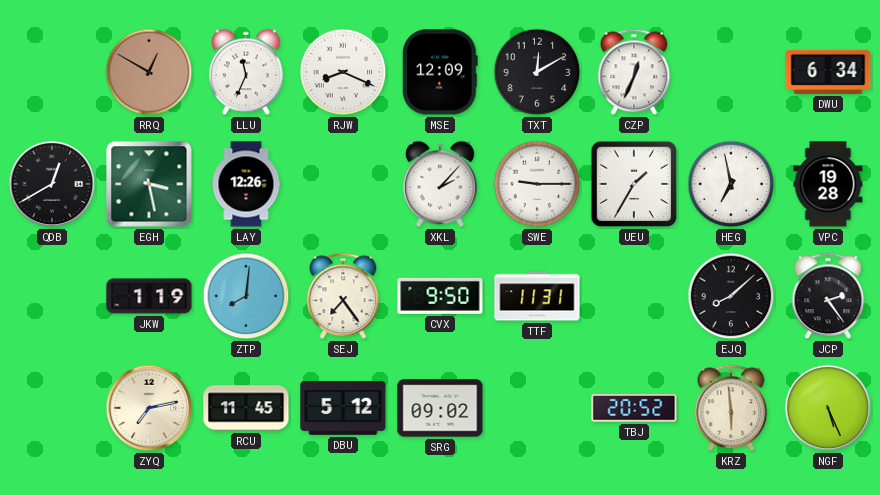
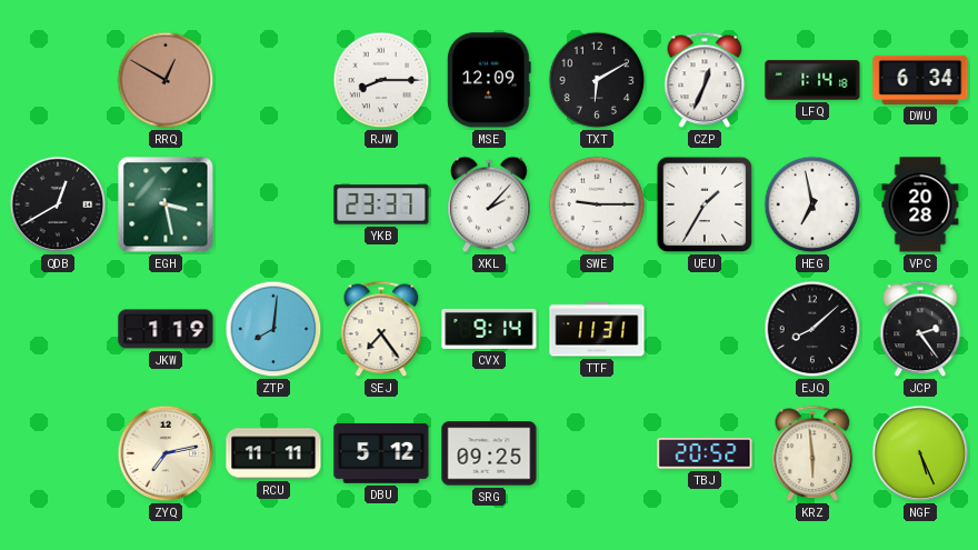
LLU: 11:34 -> none (246, 72)
RJW: 8:19 -> 8:15 (381, 80)
TXT: 12:10 -> 6:10 (597, 80)
LFQ: none -> 1:14 (812, 80)
LAY: 12:26 -> none (246, 184)
YKB: none -> 23:37 (381, 204)
VPC: 19:28 -> 20:28 (920, 204)
CVX: 9:50 -> 9:14 (489, 329)
RCU: 11:45 -> 11:11 (273, 453)
SRG: 09:02 -> 09:25 (489, 453)
